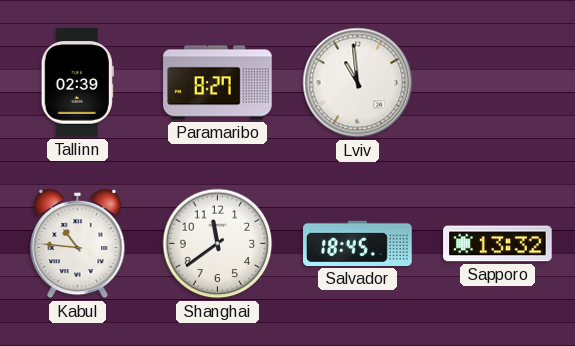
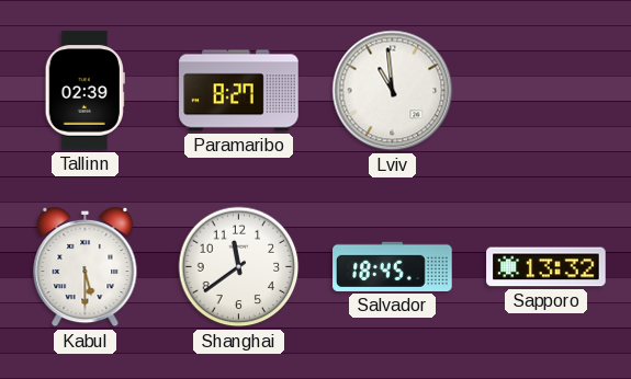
Kabul: 10:46 -> 5:30 (86, 267)
